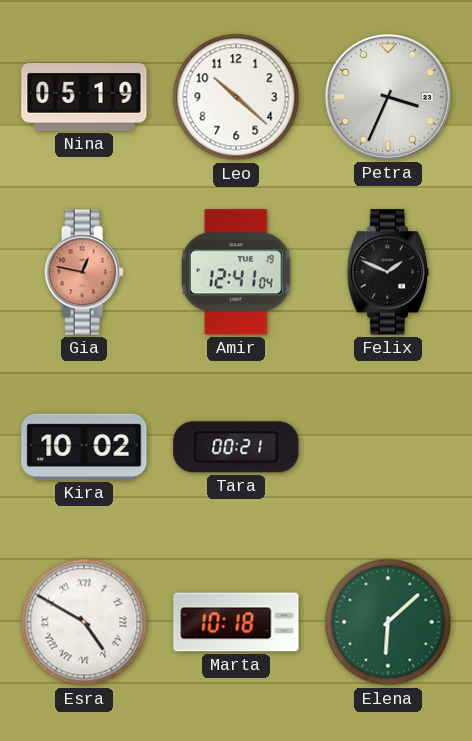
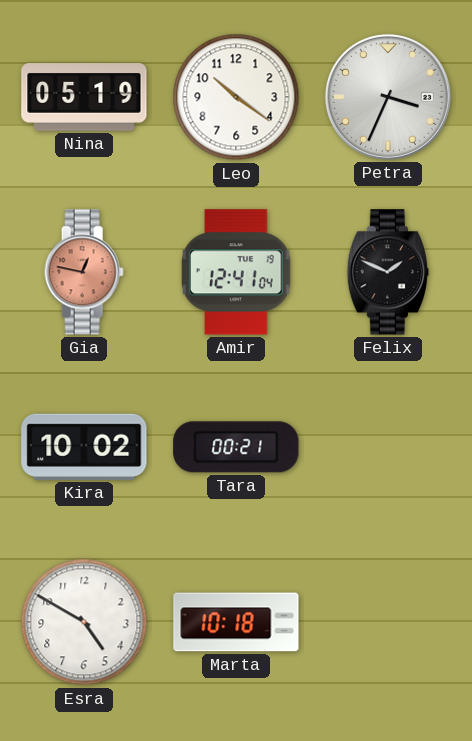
Leo: 10:22 -> 10:21 (236, 97)
Esra numerals: Roman -> Arabic (84, 622)
Elena: 6:08 -> none (388, 622)
